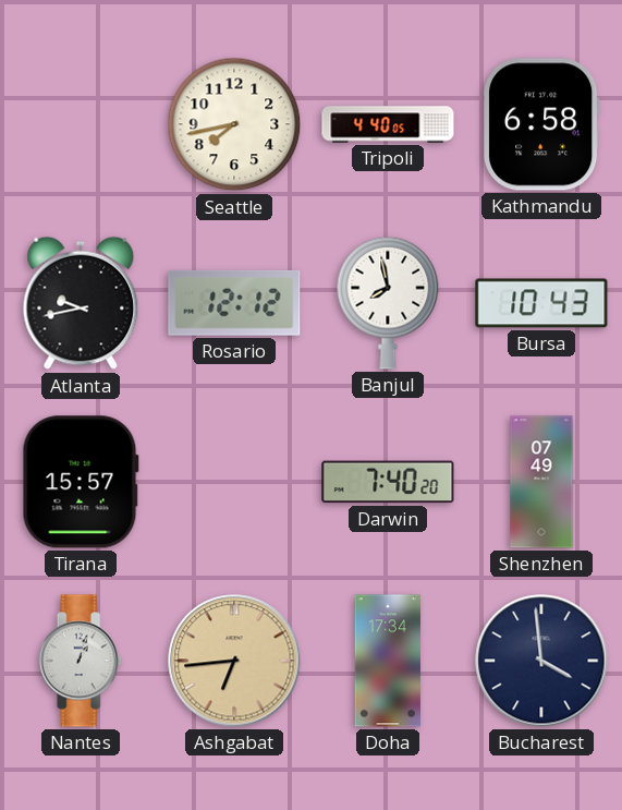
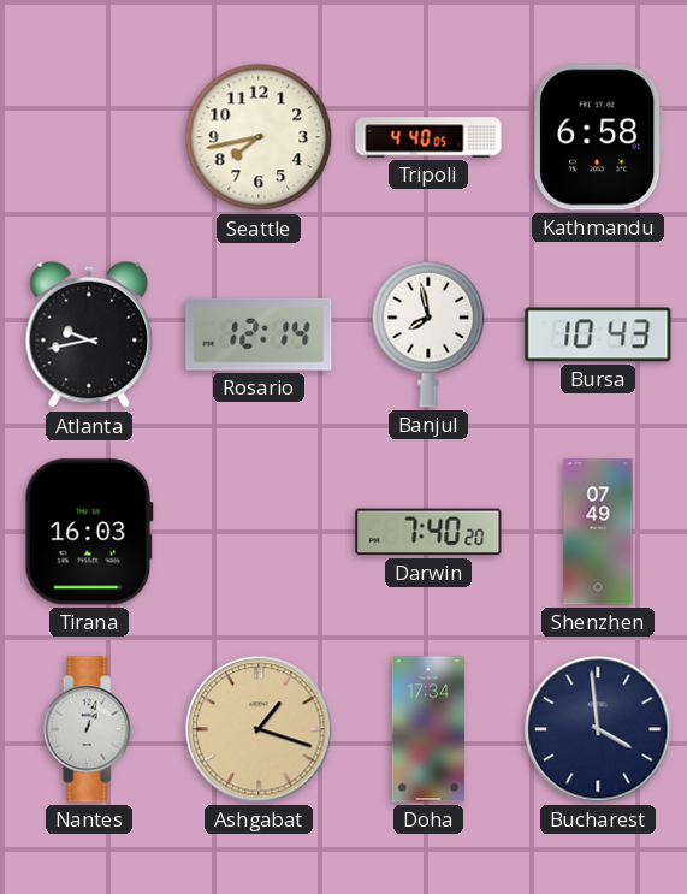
Rosario: 12:12 -> 12:14 (259, 334)
Tirana: 15:57 -> 16:03 (89, 532)
Ashgabat: 6:44 -> 1:18 (259, 729)
